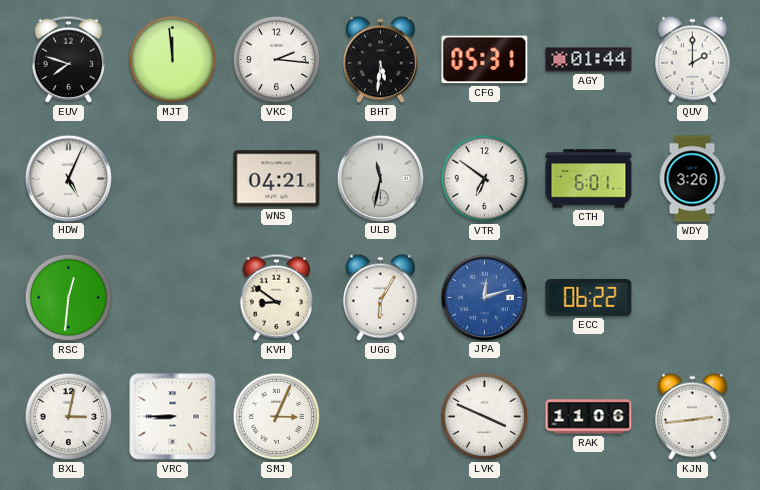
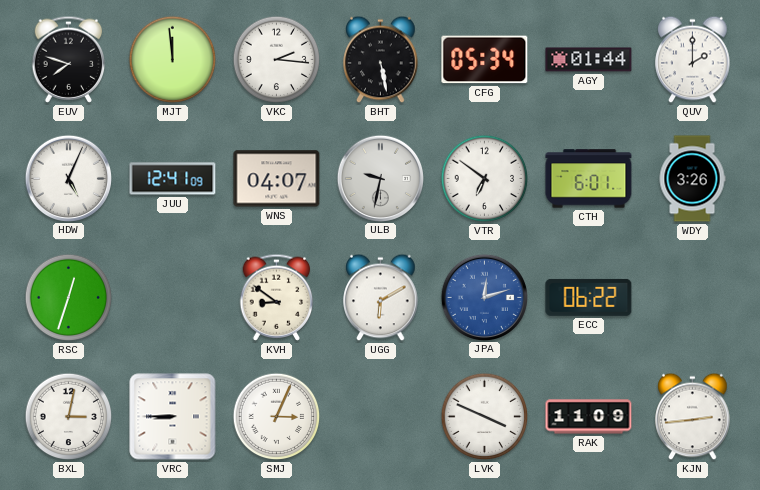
BHT: 5:31 -> 5:28 (381, 60)
CFG: 05:31 -> 05:34 (485, 60)
JUU: none -> 12:41 (173, 179)
WNS: 04:21 -> 04:07 (277, 179)
ULB: 11:32 -> 9:32 (380, 178)
RSC: 12:31 -> 12:33 (69, 298)
UGG: 6:05 -> 6:10 (381, 298)
RAK: 11:06 -> 11:09 (589, 417)
